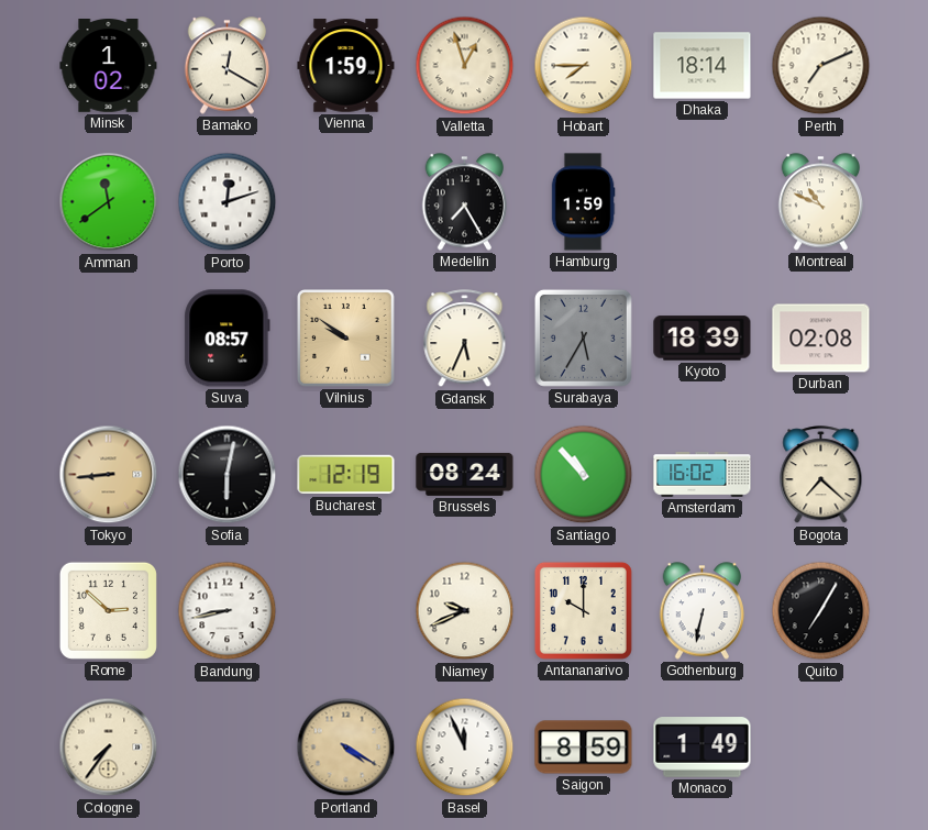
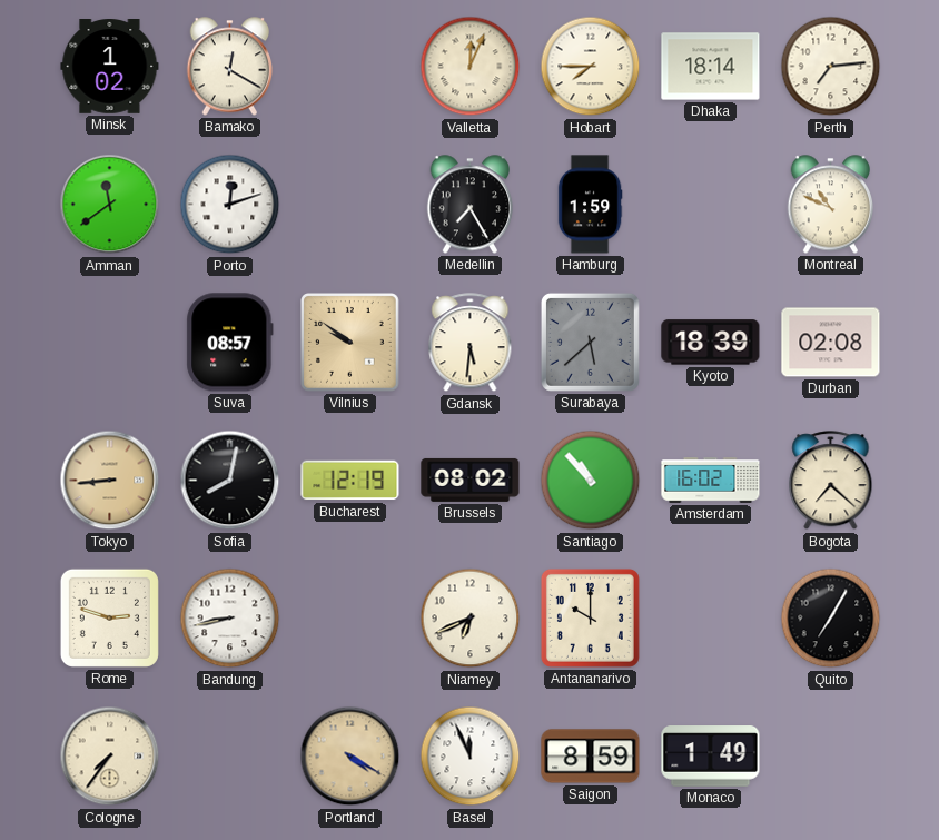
Vienna: 1:59 -> none (346, 66)
Valletta: 12:57 -> 12:04 (471, 67)
Perth: 7:11 -> 7:14 (831, 67)
Gdansk: 5:34 -> 5:31 (471, 343)
Surabaya: 5:35 -> 5:38 (590, 342)
Sofia: 6:02 -> 8:02 (230, 481)
Brussels: 08:24 -> 08:02 (471, 480)
Rome: 2:52 -> 2:48 (109, 617)
Niamey: 9:41 -> 6:41 (471, 619)
Gothenburg: 6:32 -> none (703, 611)
